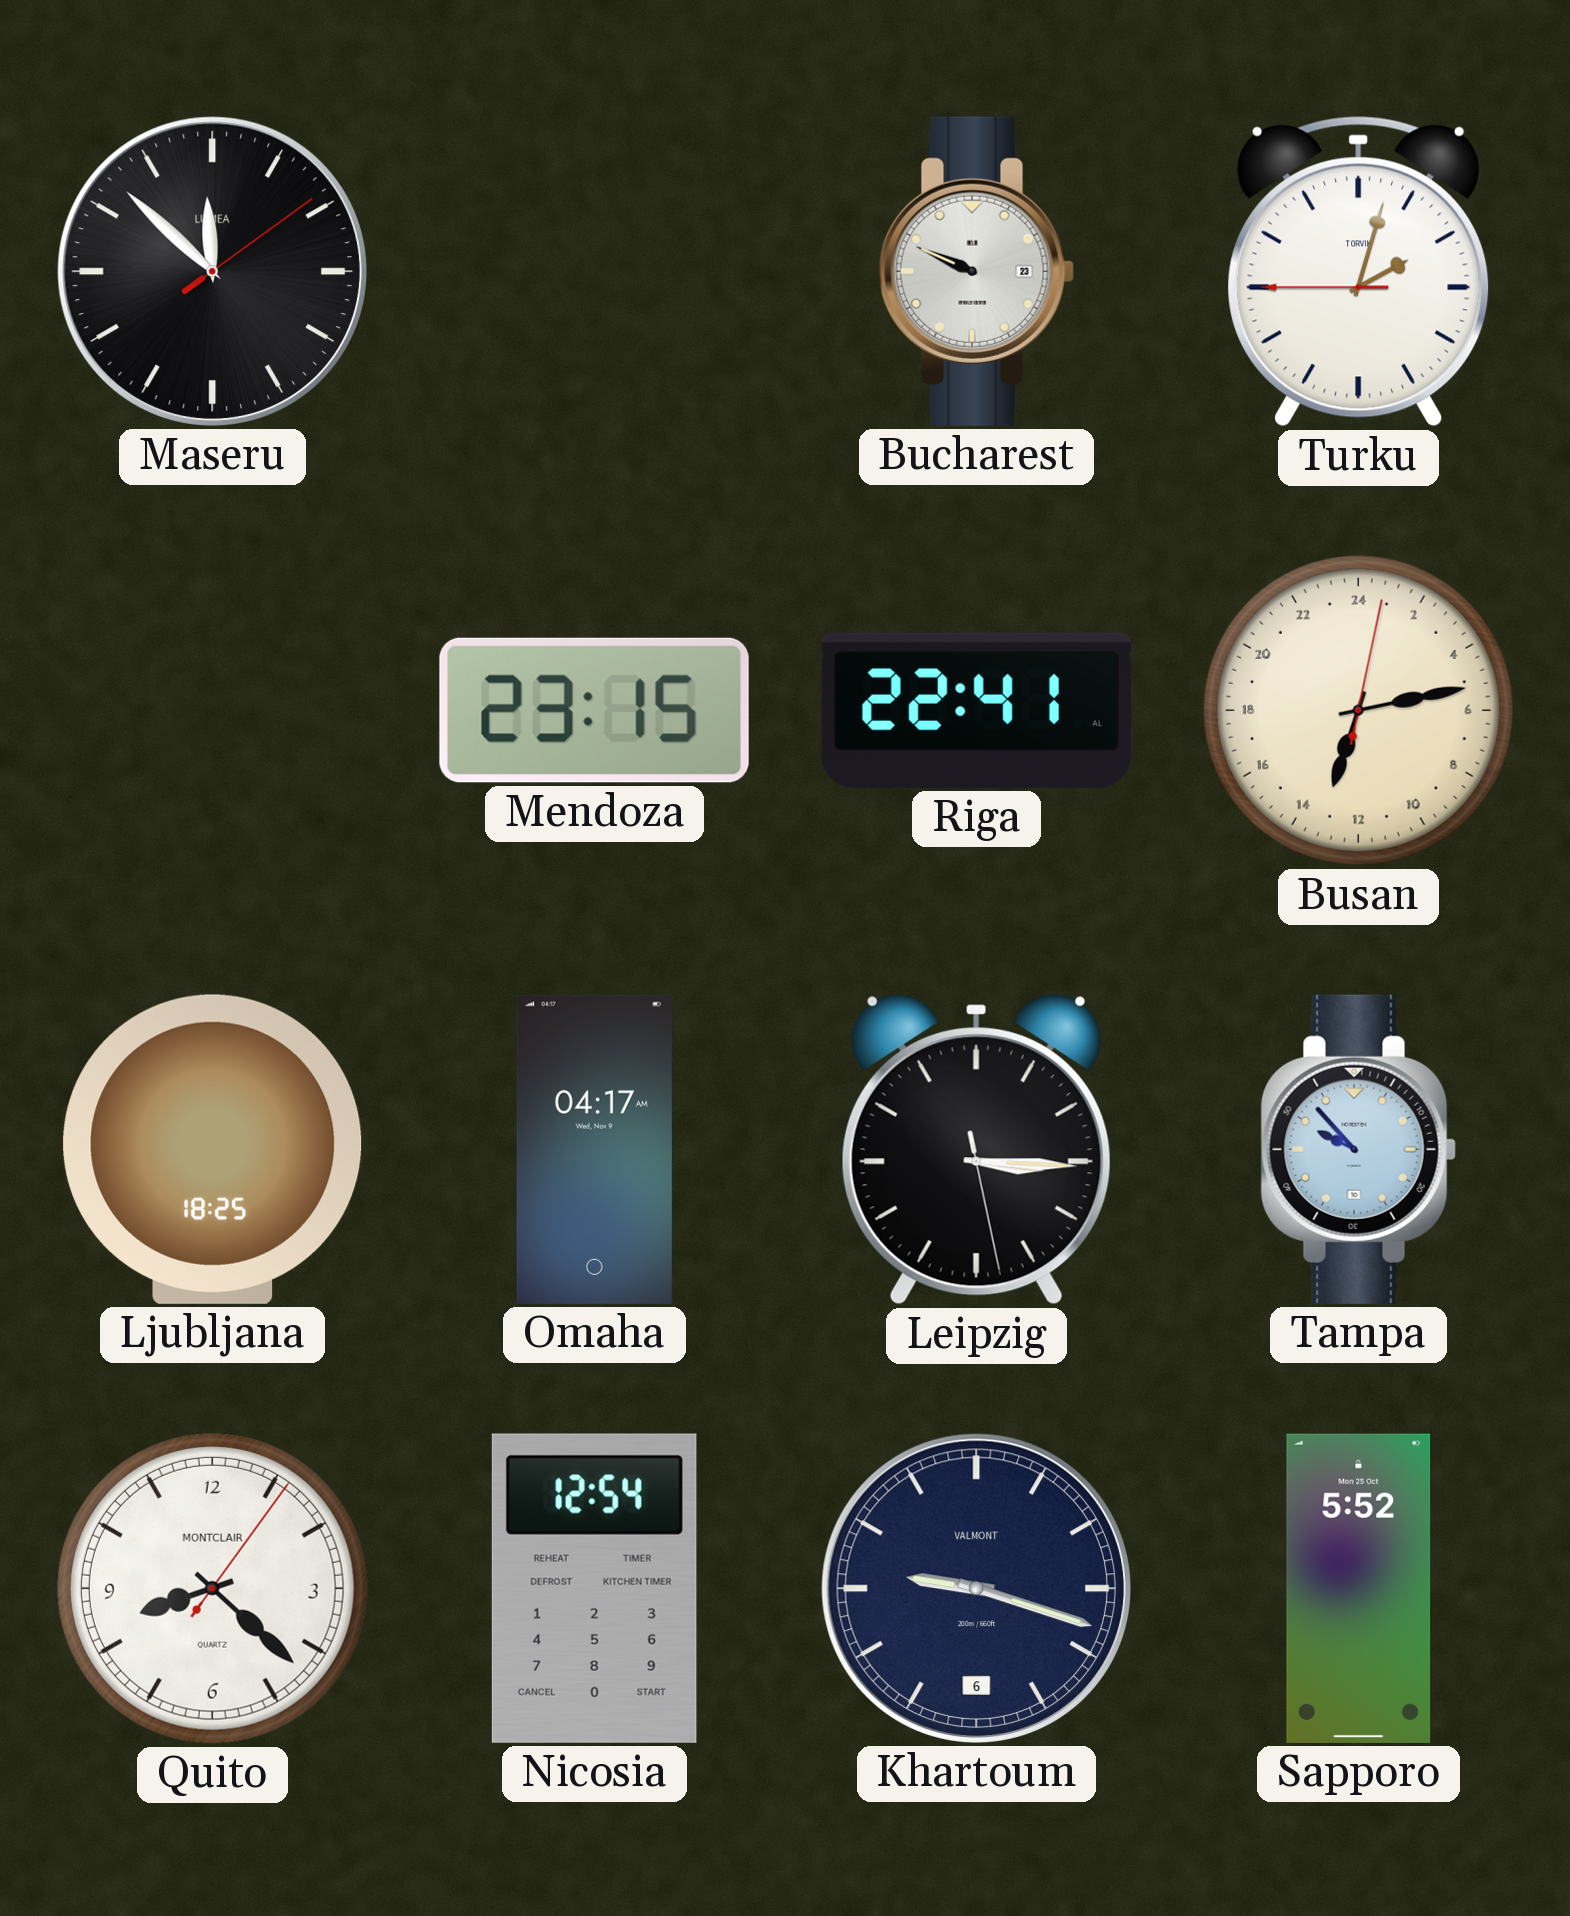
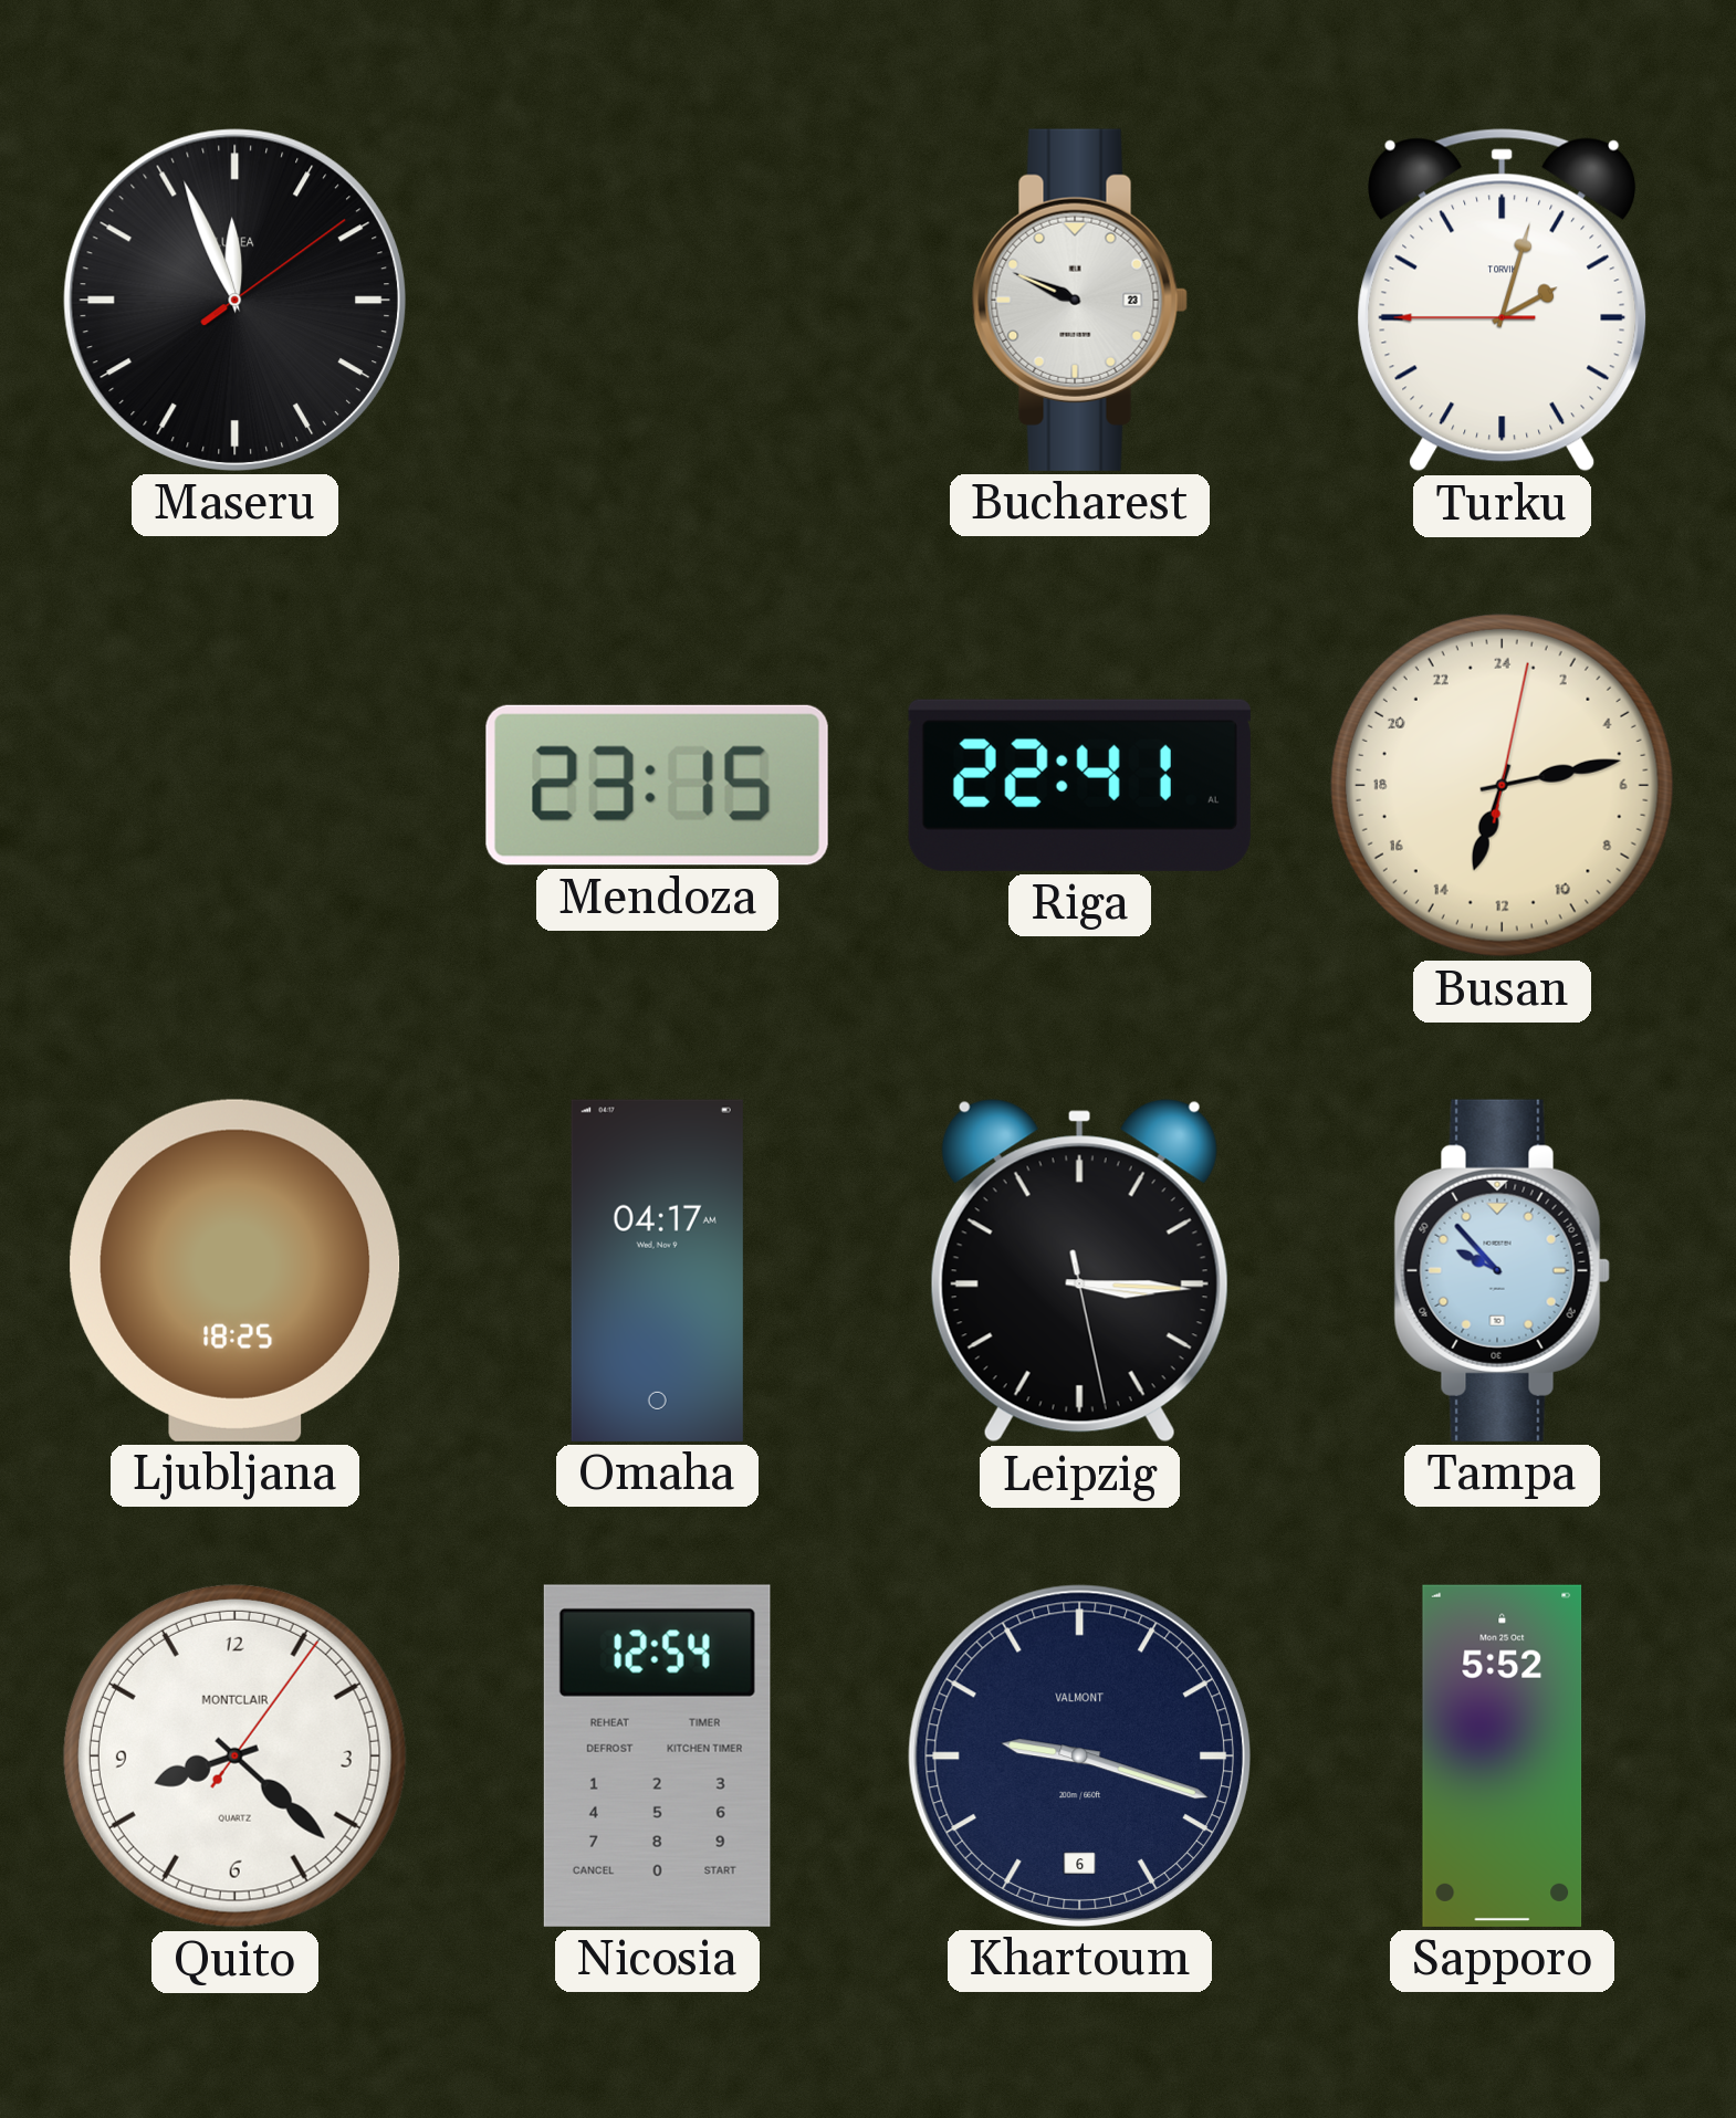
Maseru: 11:52 -> 11:56 (234, 300)
